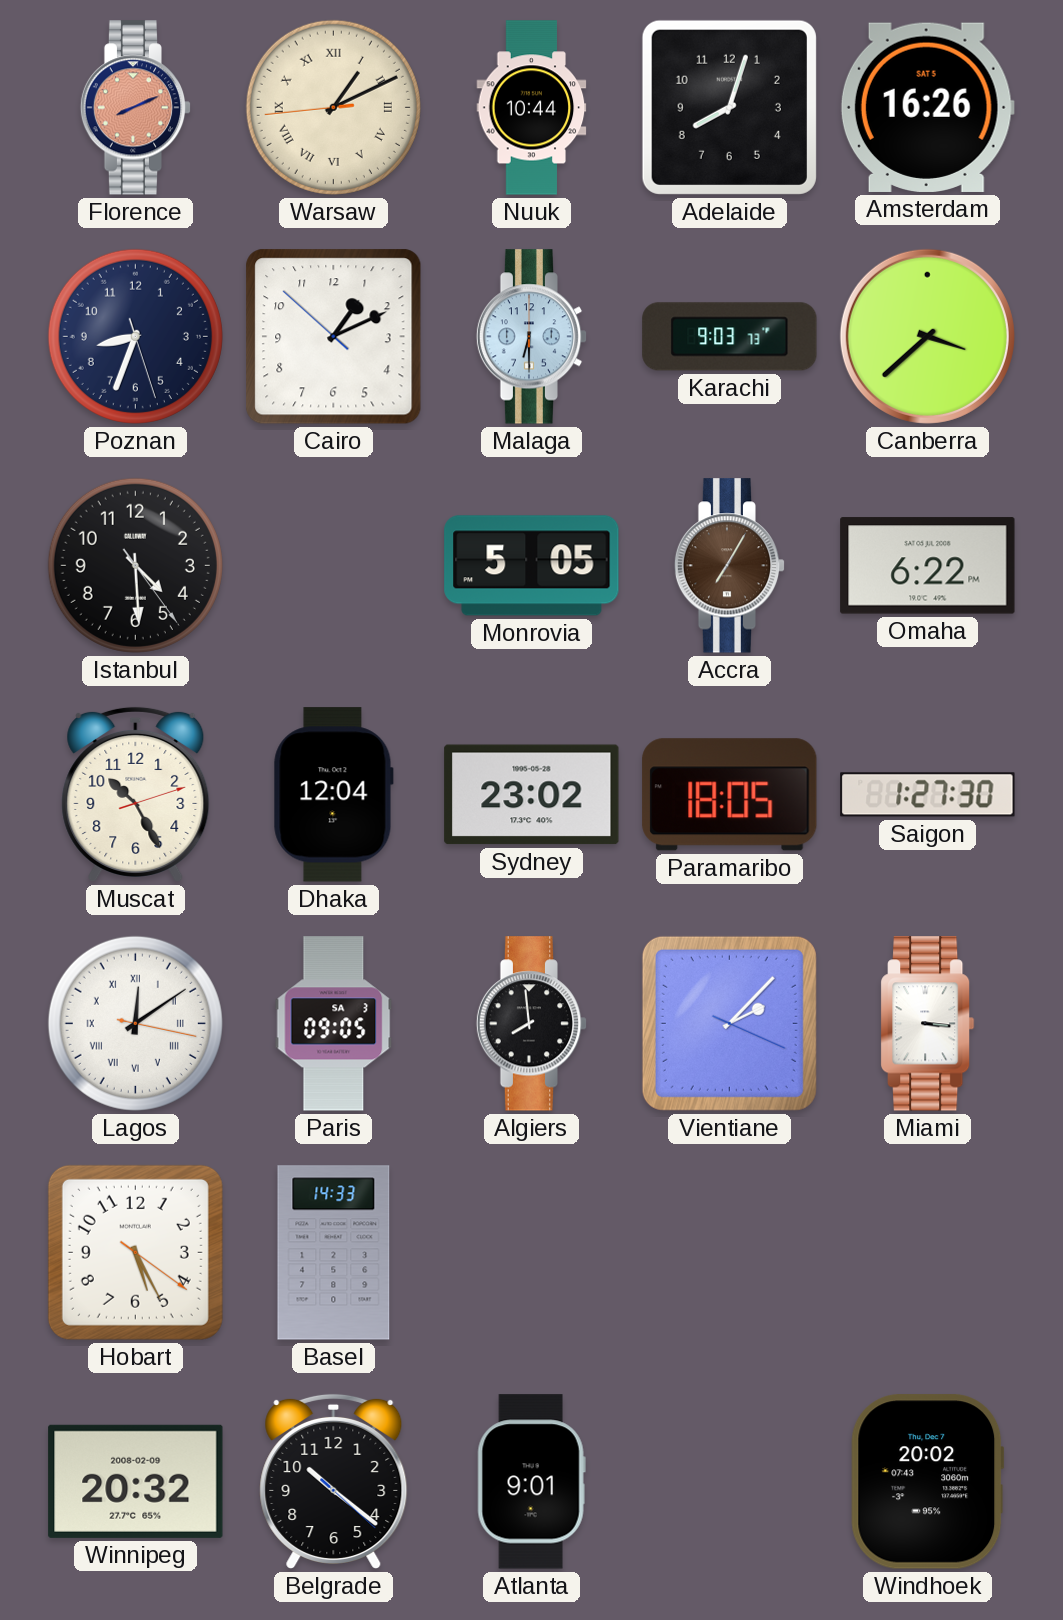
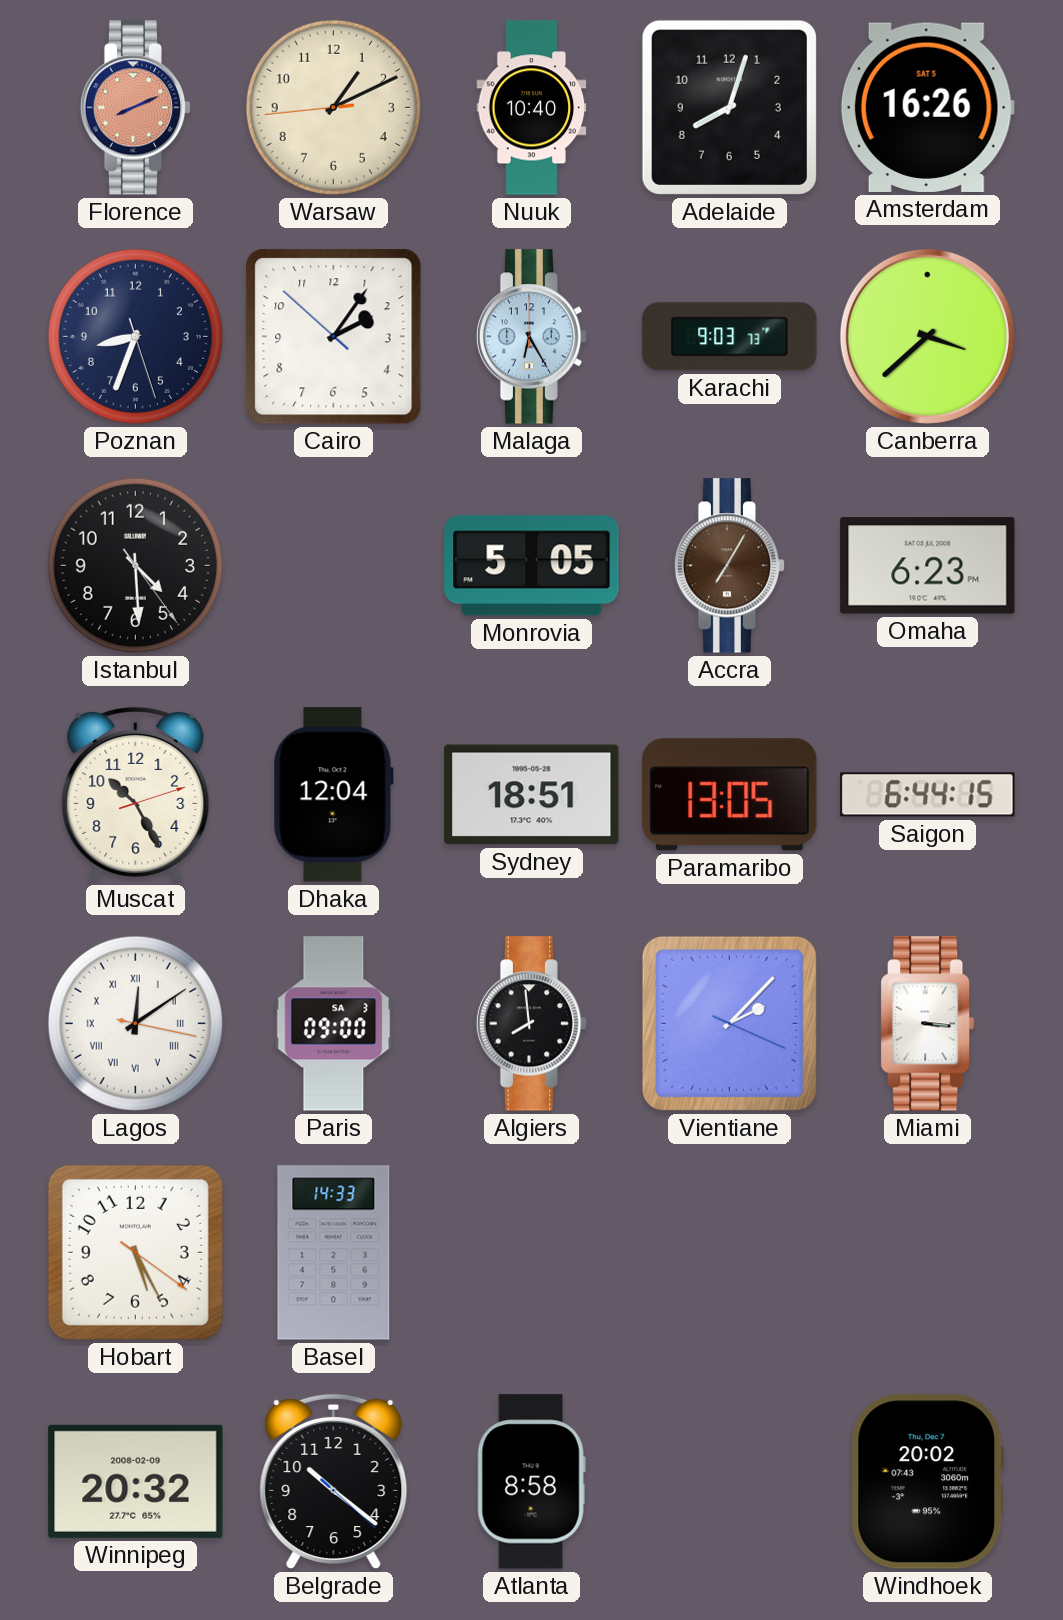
Warsaw numerals: Roman -> Arabic (333, 107)
Nuuk: 10:44 -> 10:40 (532, 108)
Cairo: 1:10 -> 2:05 (334, 337)
Malaga: 6:30 -> 6:25 (532, 337)
Omaha: 6:22 -> 6:23 (928, 566)
Sydney: 23:02 -> 18:51 (532, 795)
Paramaribo: 18:05 -> 13:05 (730, 795)
Saigon: 1:27 -> 6:44 (928, 795)
Paris: 09:05 -> 09:00 (334, 1024)
Atlanta: 9:01 -> 8:58 (531, 1482)
